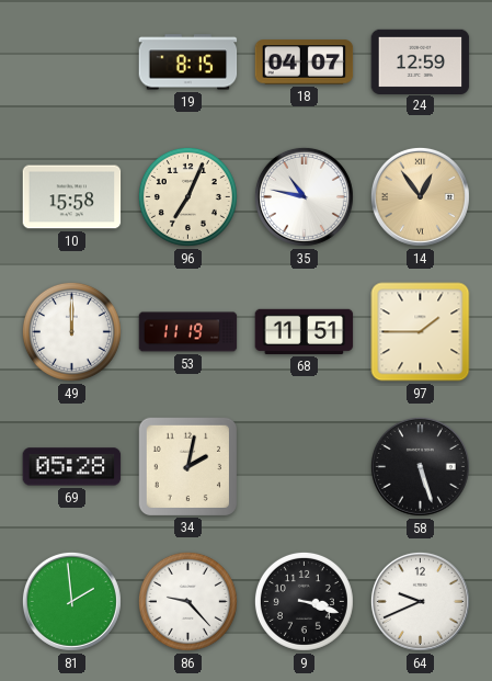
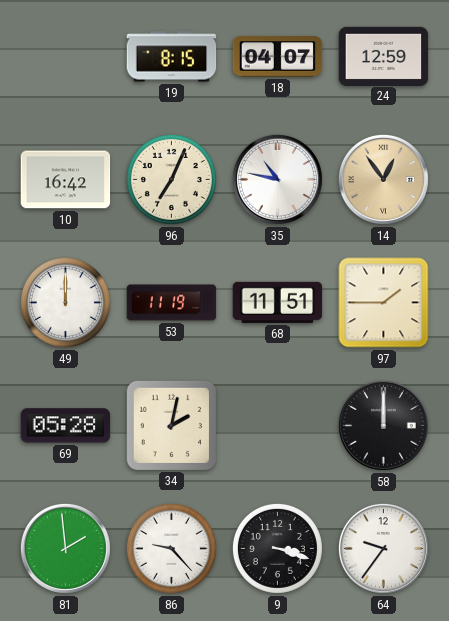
10: 15:58 -> 16:42 (66, 180)
58: 5:27 -> 12:00 (383, 425)
64: 9:41 -> 9:36 (383, 548)
